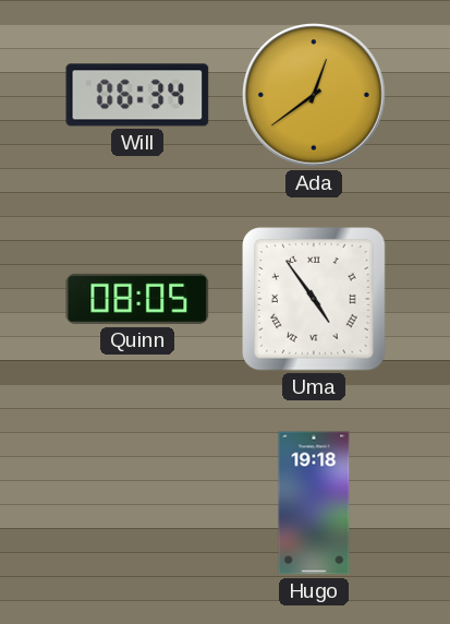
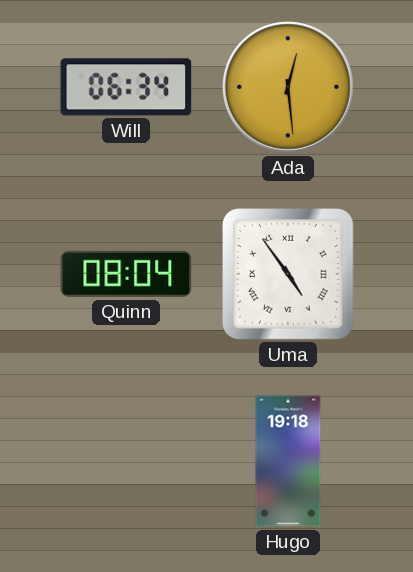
Ada: 12:39 -> 12:29 (289, 88)
Quinn: 08:05 -> 08:04 (126, 274)
